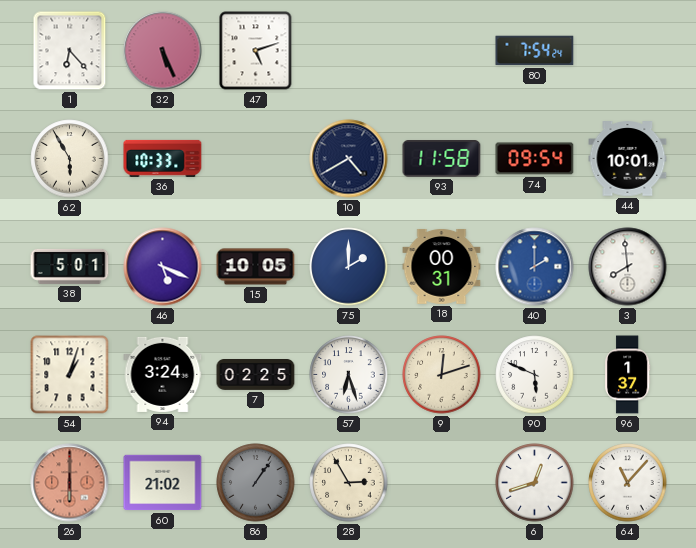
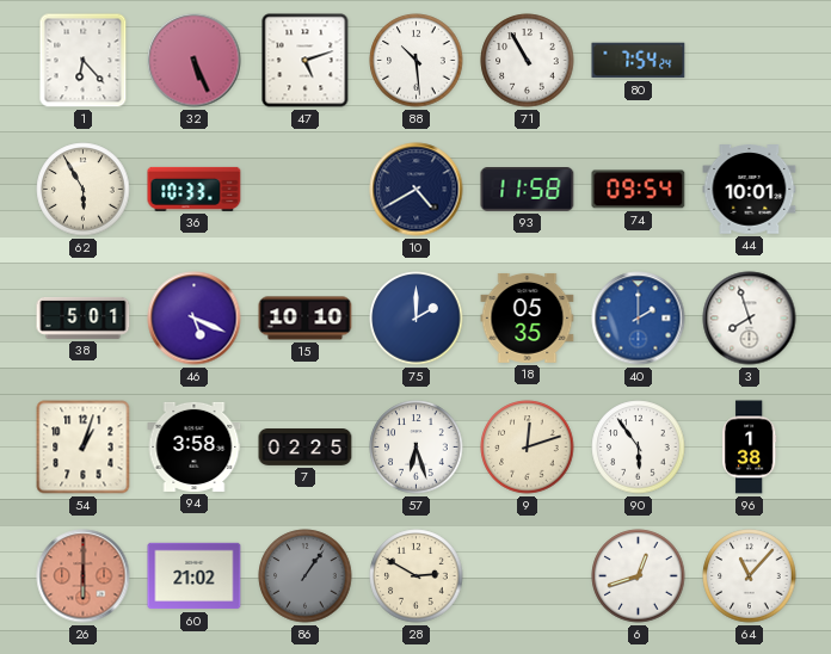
88: none -> 10:29 (417, 61)
71: none -> 10:55 (528, 61)
15: 10:05 -> 10:10 (306, 319)
18: 00:31 -> 05:35 (528, 317)
3: 7:59 -> 7:57 (750, 319)
94: 3:24 -> 3:58 (195, 446)
90: 5:49 -> 5:54 (639, 448)
96: 1:37 -> 1:38 (750, 448)
28: 2:55 -> 2:50 (417, 576)
